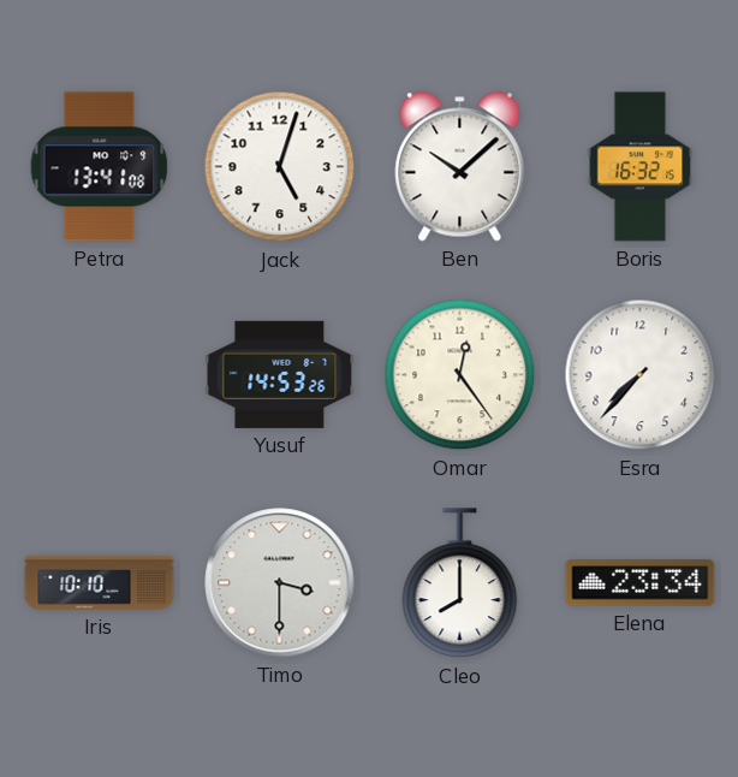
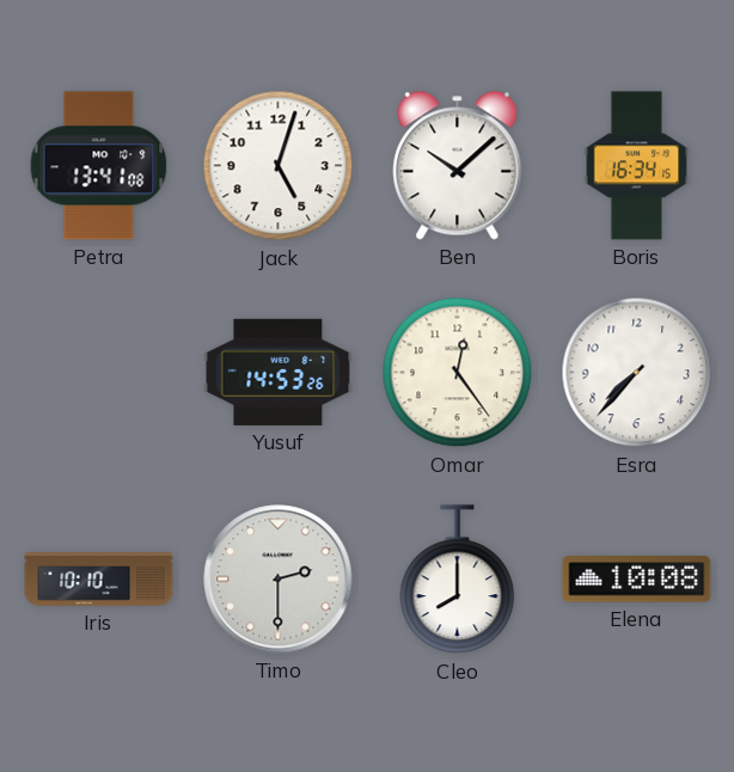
Boris: 16:32 -> 16:34 (637, 166)
Timo: 3:30 -> 2:30 (279, 580)
Elena: 23:34 -> 10:08 (637, 580)
